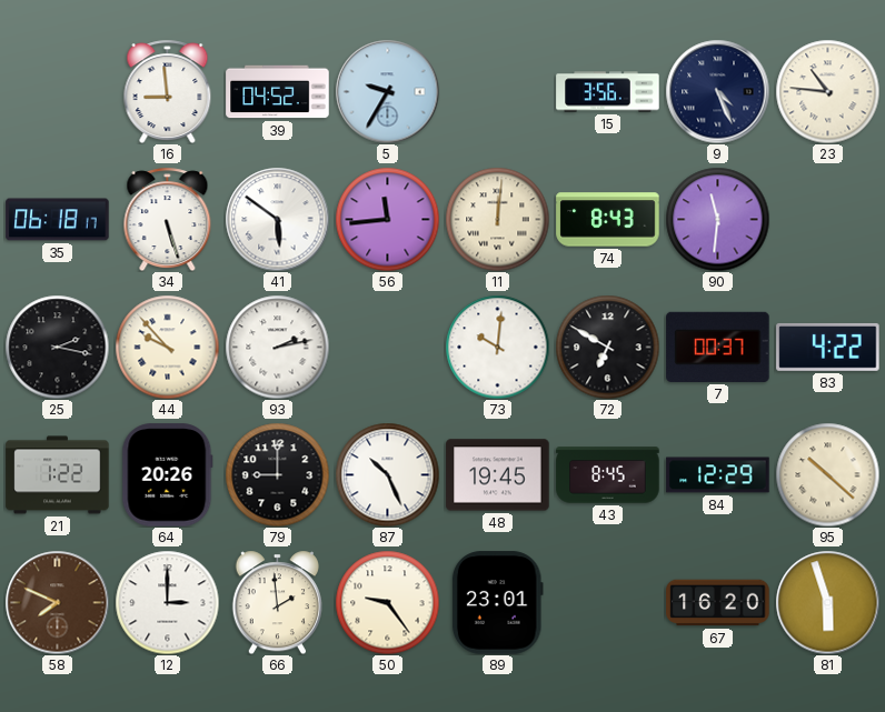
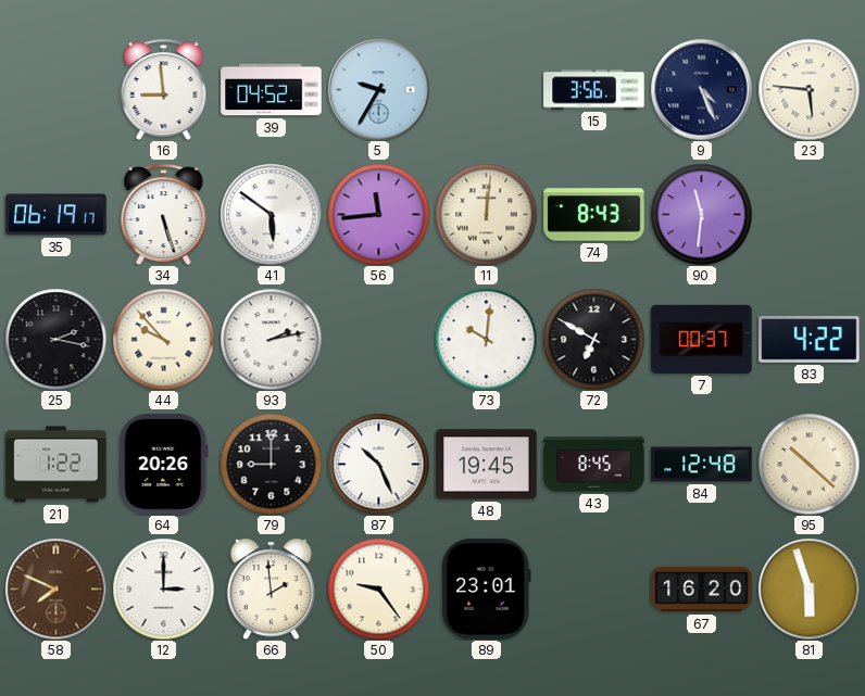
23: 10:46 -> 5:46 (808, 89)
35: 06:18 -> 06:19 (57, 215)
84: 12:29 -> 12:48 (702, 465)
